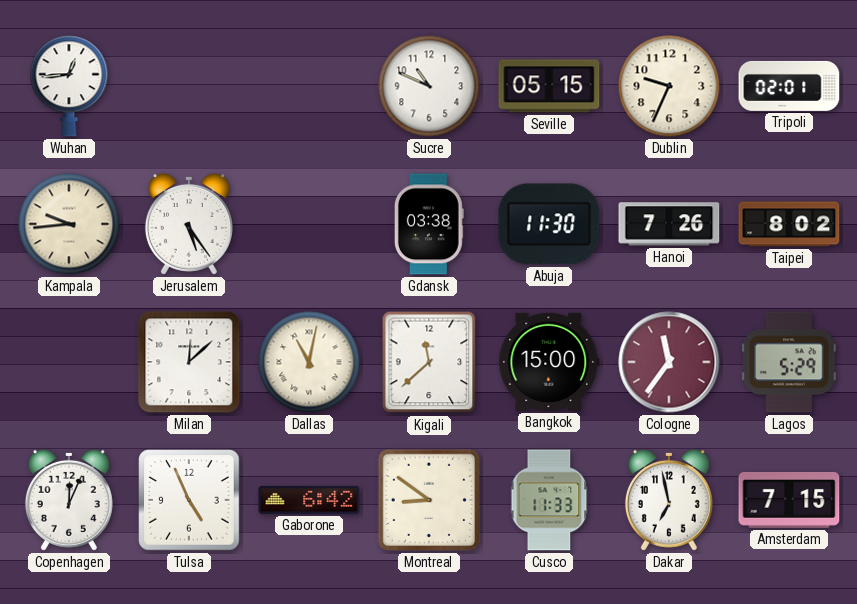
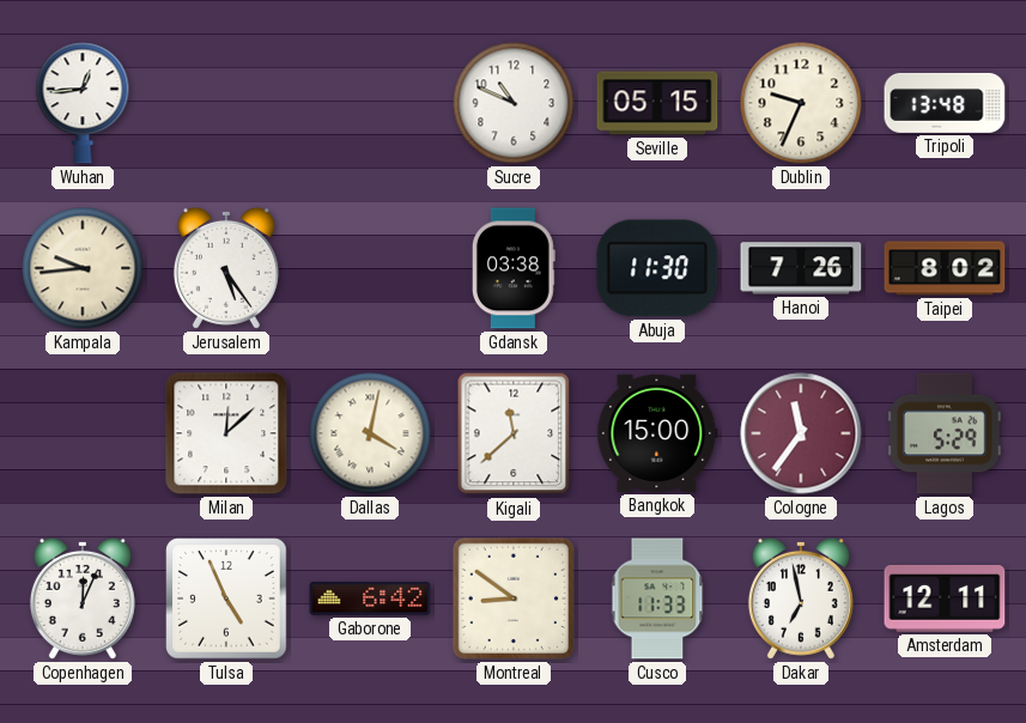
Tripoli: 02:01 -> 13:48 (945, 103)
Dallas: 11:02 -> 4:02 (370, 433)
Amsterdam: 7:15 -> 12:11 (945, 599)
